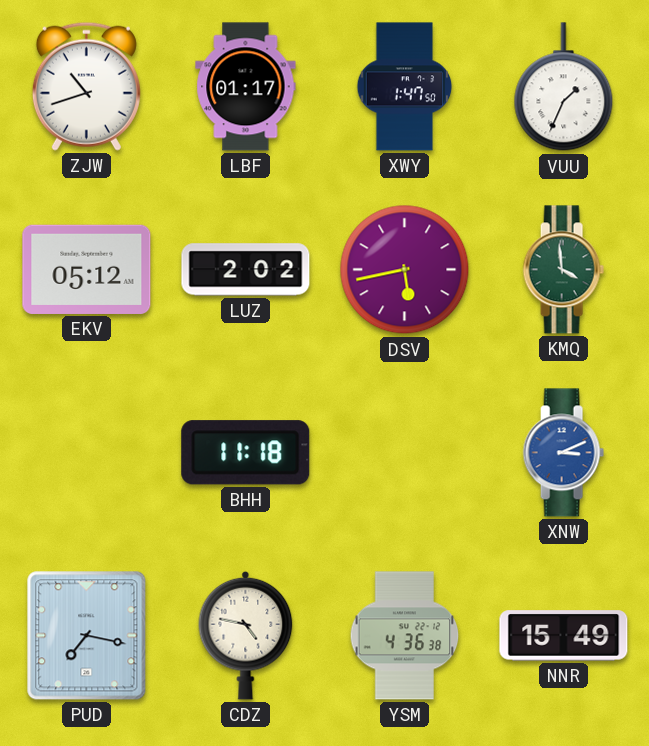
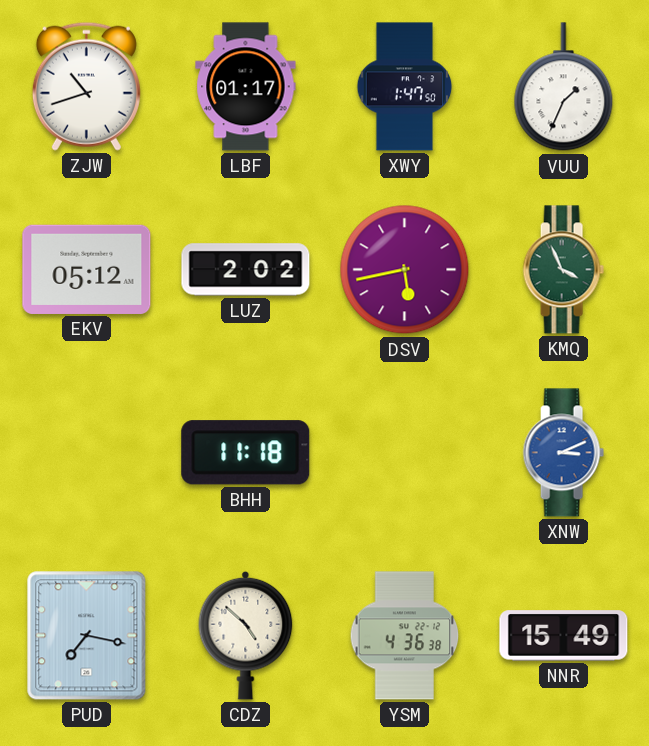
KMQ: 3:59 -> 3:56 (563, 270)
CDZ: 4:47 -> 4:52 (246, 635)
